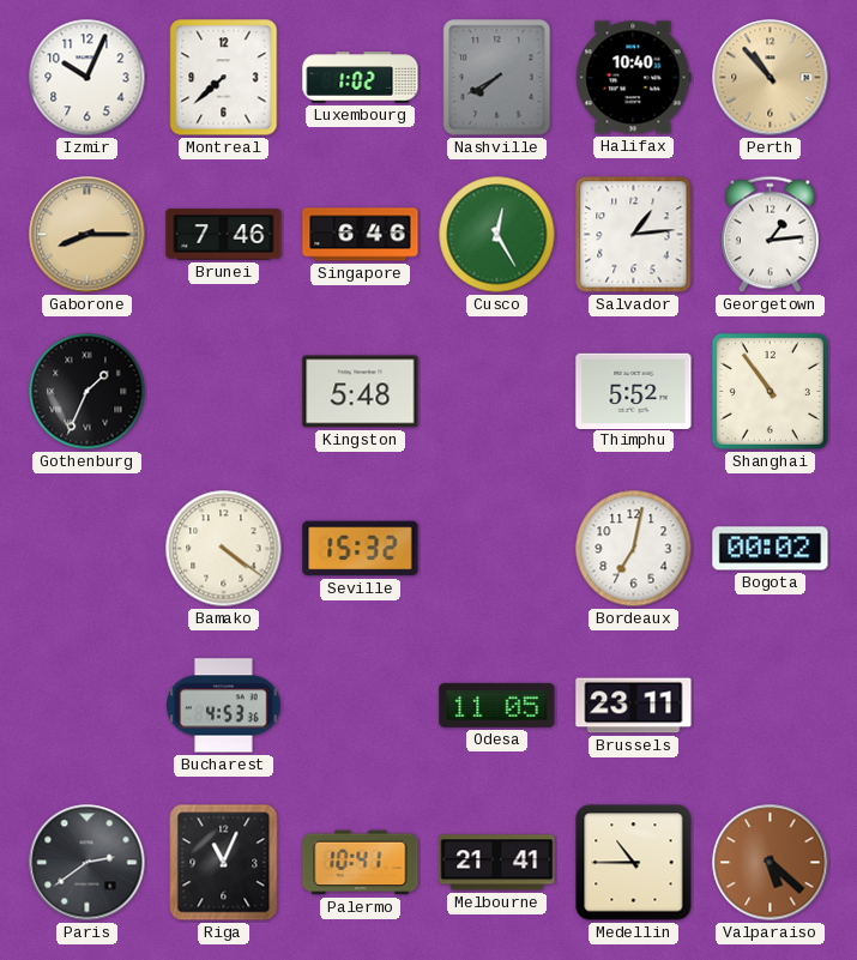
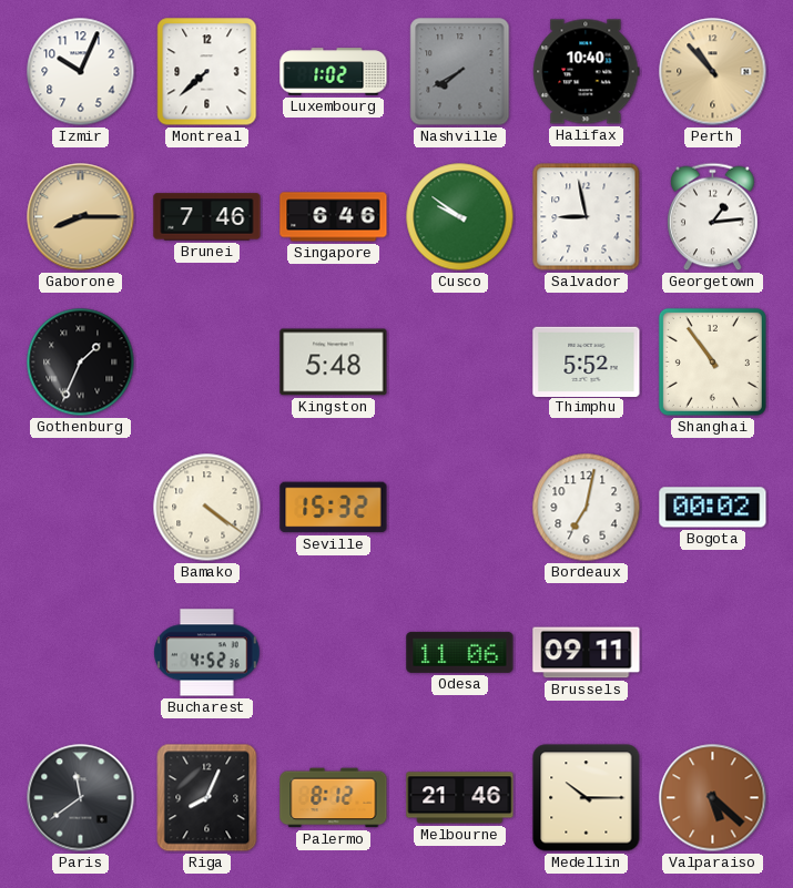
Cusco: 12:25 -> 9:51 (460, 217)
Salvador: 1:14 -> 8:58 (587, 217)
Bucharest: 4:53 -> 4:52 (207, 653)
Odesa: 11:05 -> 11:06 (460, 652)
Brussels: 23:11 -> 09:11 (587, 653)
Paris: 2:39 -> 11:39 (81, 798)
Riga: 11:04 -> 8:04 (207, 798)
Palermo: 10:41 -> 8:12 (334, 798)
Melbourne: 21:41 -> 21:46 (460, 798)
Medellin: 10:45 -> 10:15 (587, 798)
